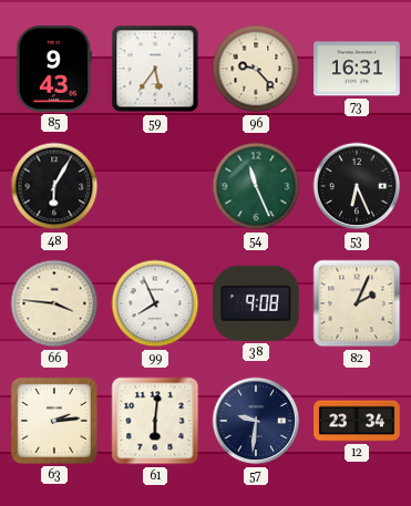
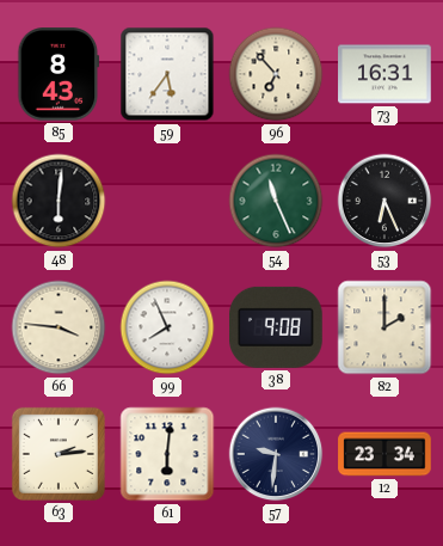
85: 9:43 -> 8:43 (59, 74)
96: 9:23 -> 6:53 (276, 74)
48: 6:05 -> 6:01 (59, 201)
82: 2:04 -> 2:00 (384, 327)
